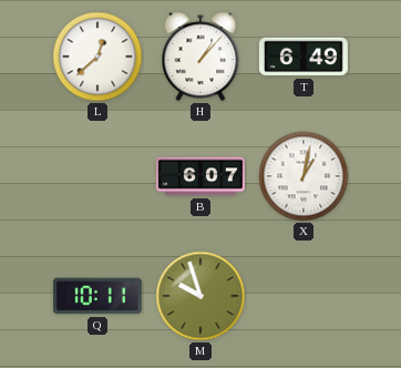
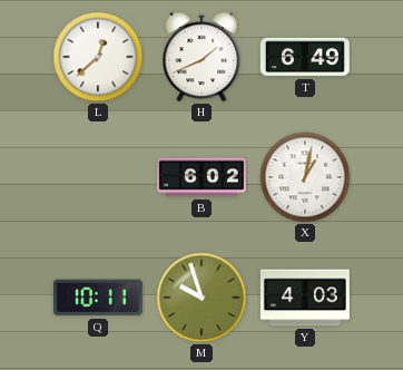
H: 1:07 -> 1:41 (202, 57)
B: 6:07 -> 6:02 (202, 177)
Y: none -> 4:03 (305, 298)
